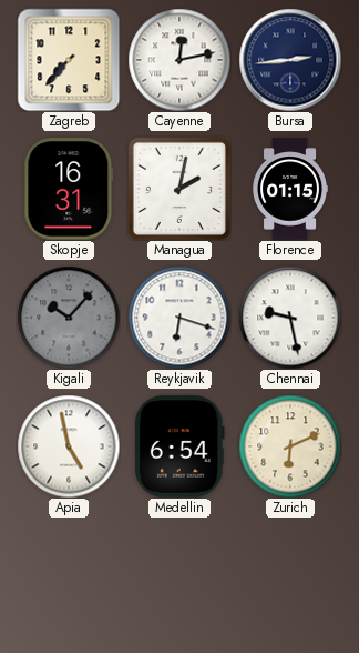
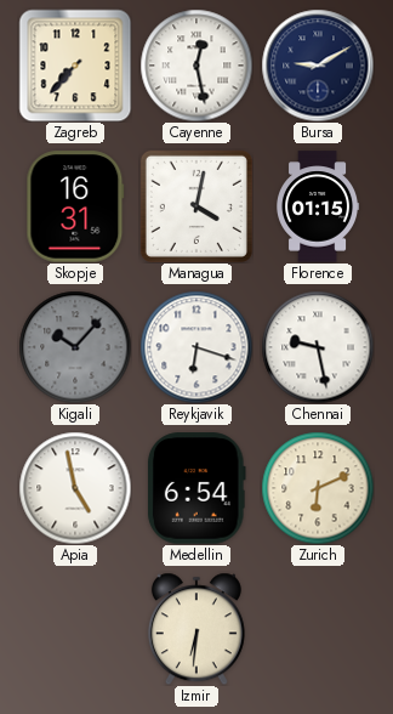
Cayenne: 12:13 -> 12:28 (196, 66)
Bursa: 2:44 -> 9:10 (318, 66)
Managua: 2:02 -> 4:02 (196, 206)
Izmir: none -> 6:31 (196, 629)
